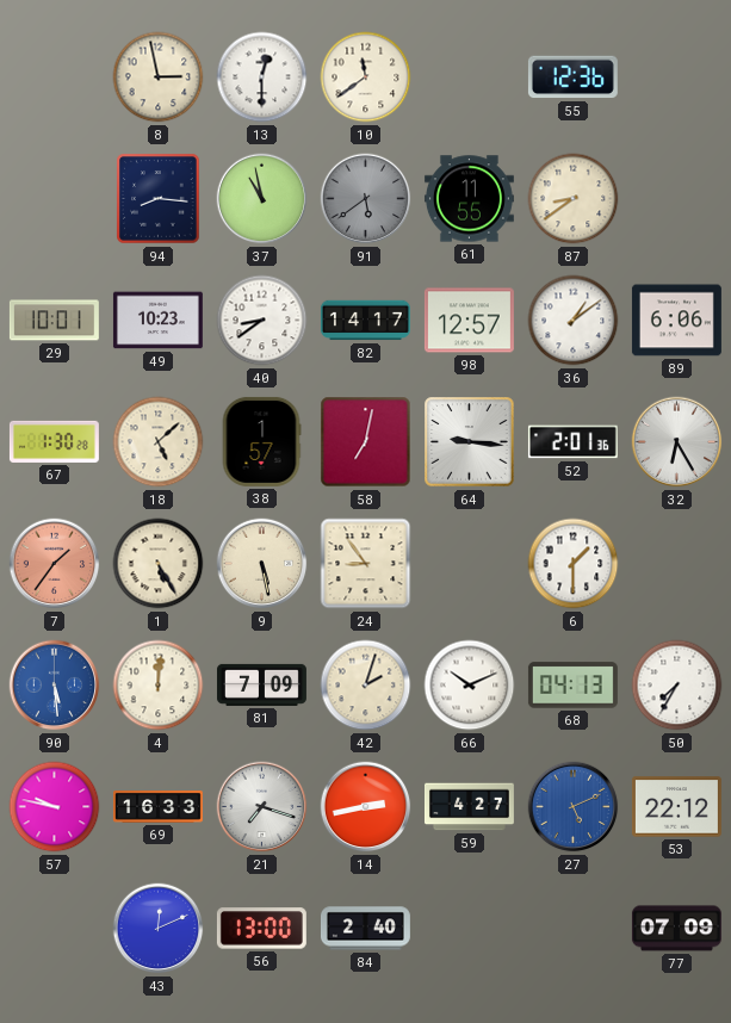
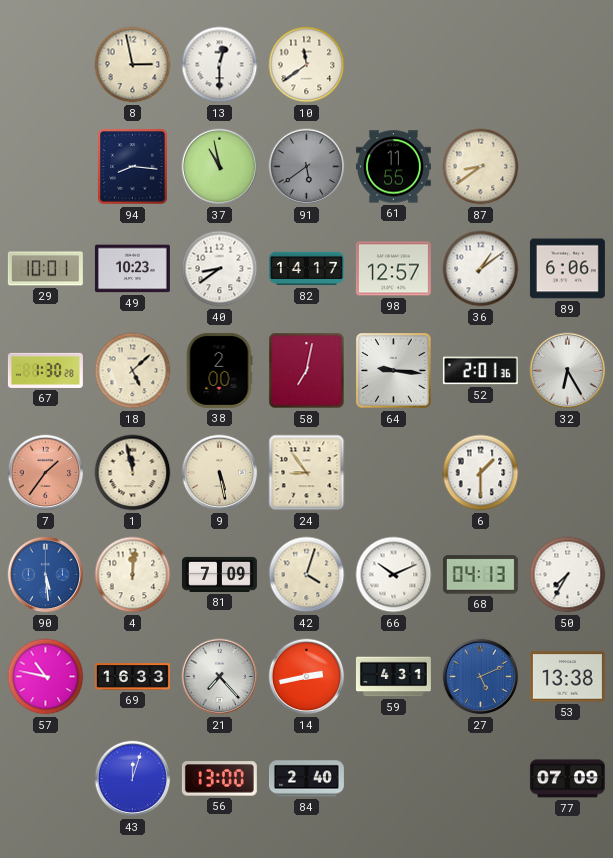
55: 12:36 -> none (572, 77)
38: 1:57 -> 2:00 (219, 370)
1: 5:25 -> 11:58 (133, 473)
42: 2:03 -> 4:03 (307, 575)
57: 9:47 -> 10:47 (46, 677)
21: 7:18 -> 7:23 (220, 677)
59: 4:27 -> 4:31 (393, 677)
53: 22:12 -> 13:38 (567, 677)
43: 12:11 -> 12:03 (133, 779)
